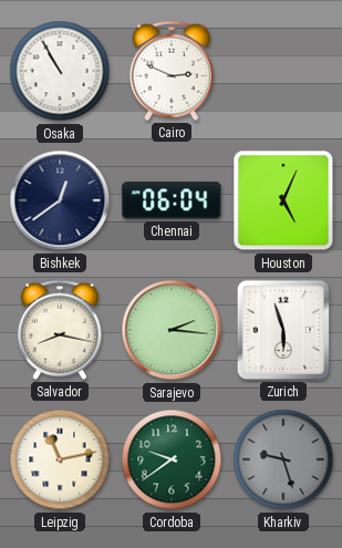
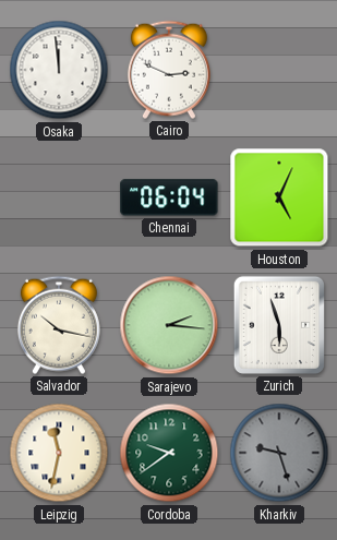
Osaka: 10:55 -> 11:59 (59, 70)
Bishkek: 12:39 -> none (60, 200)
Salvador: 8:17 -> 10:17 (59, 325)
Leipzig: 11:13 -> 11:32 (59, 453)
